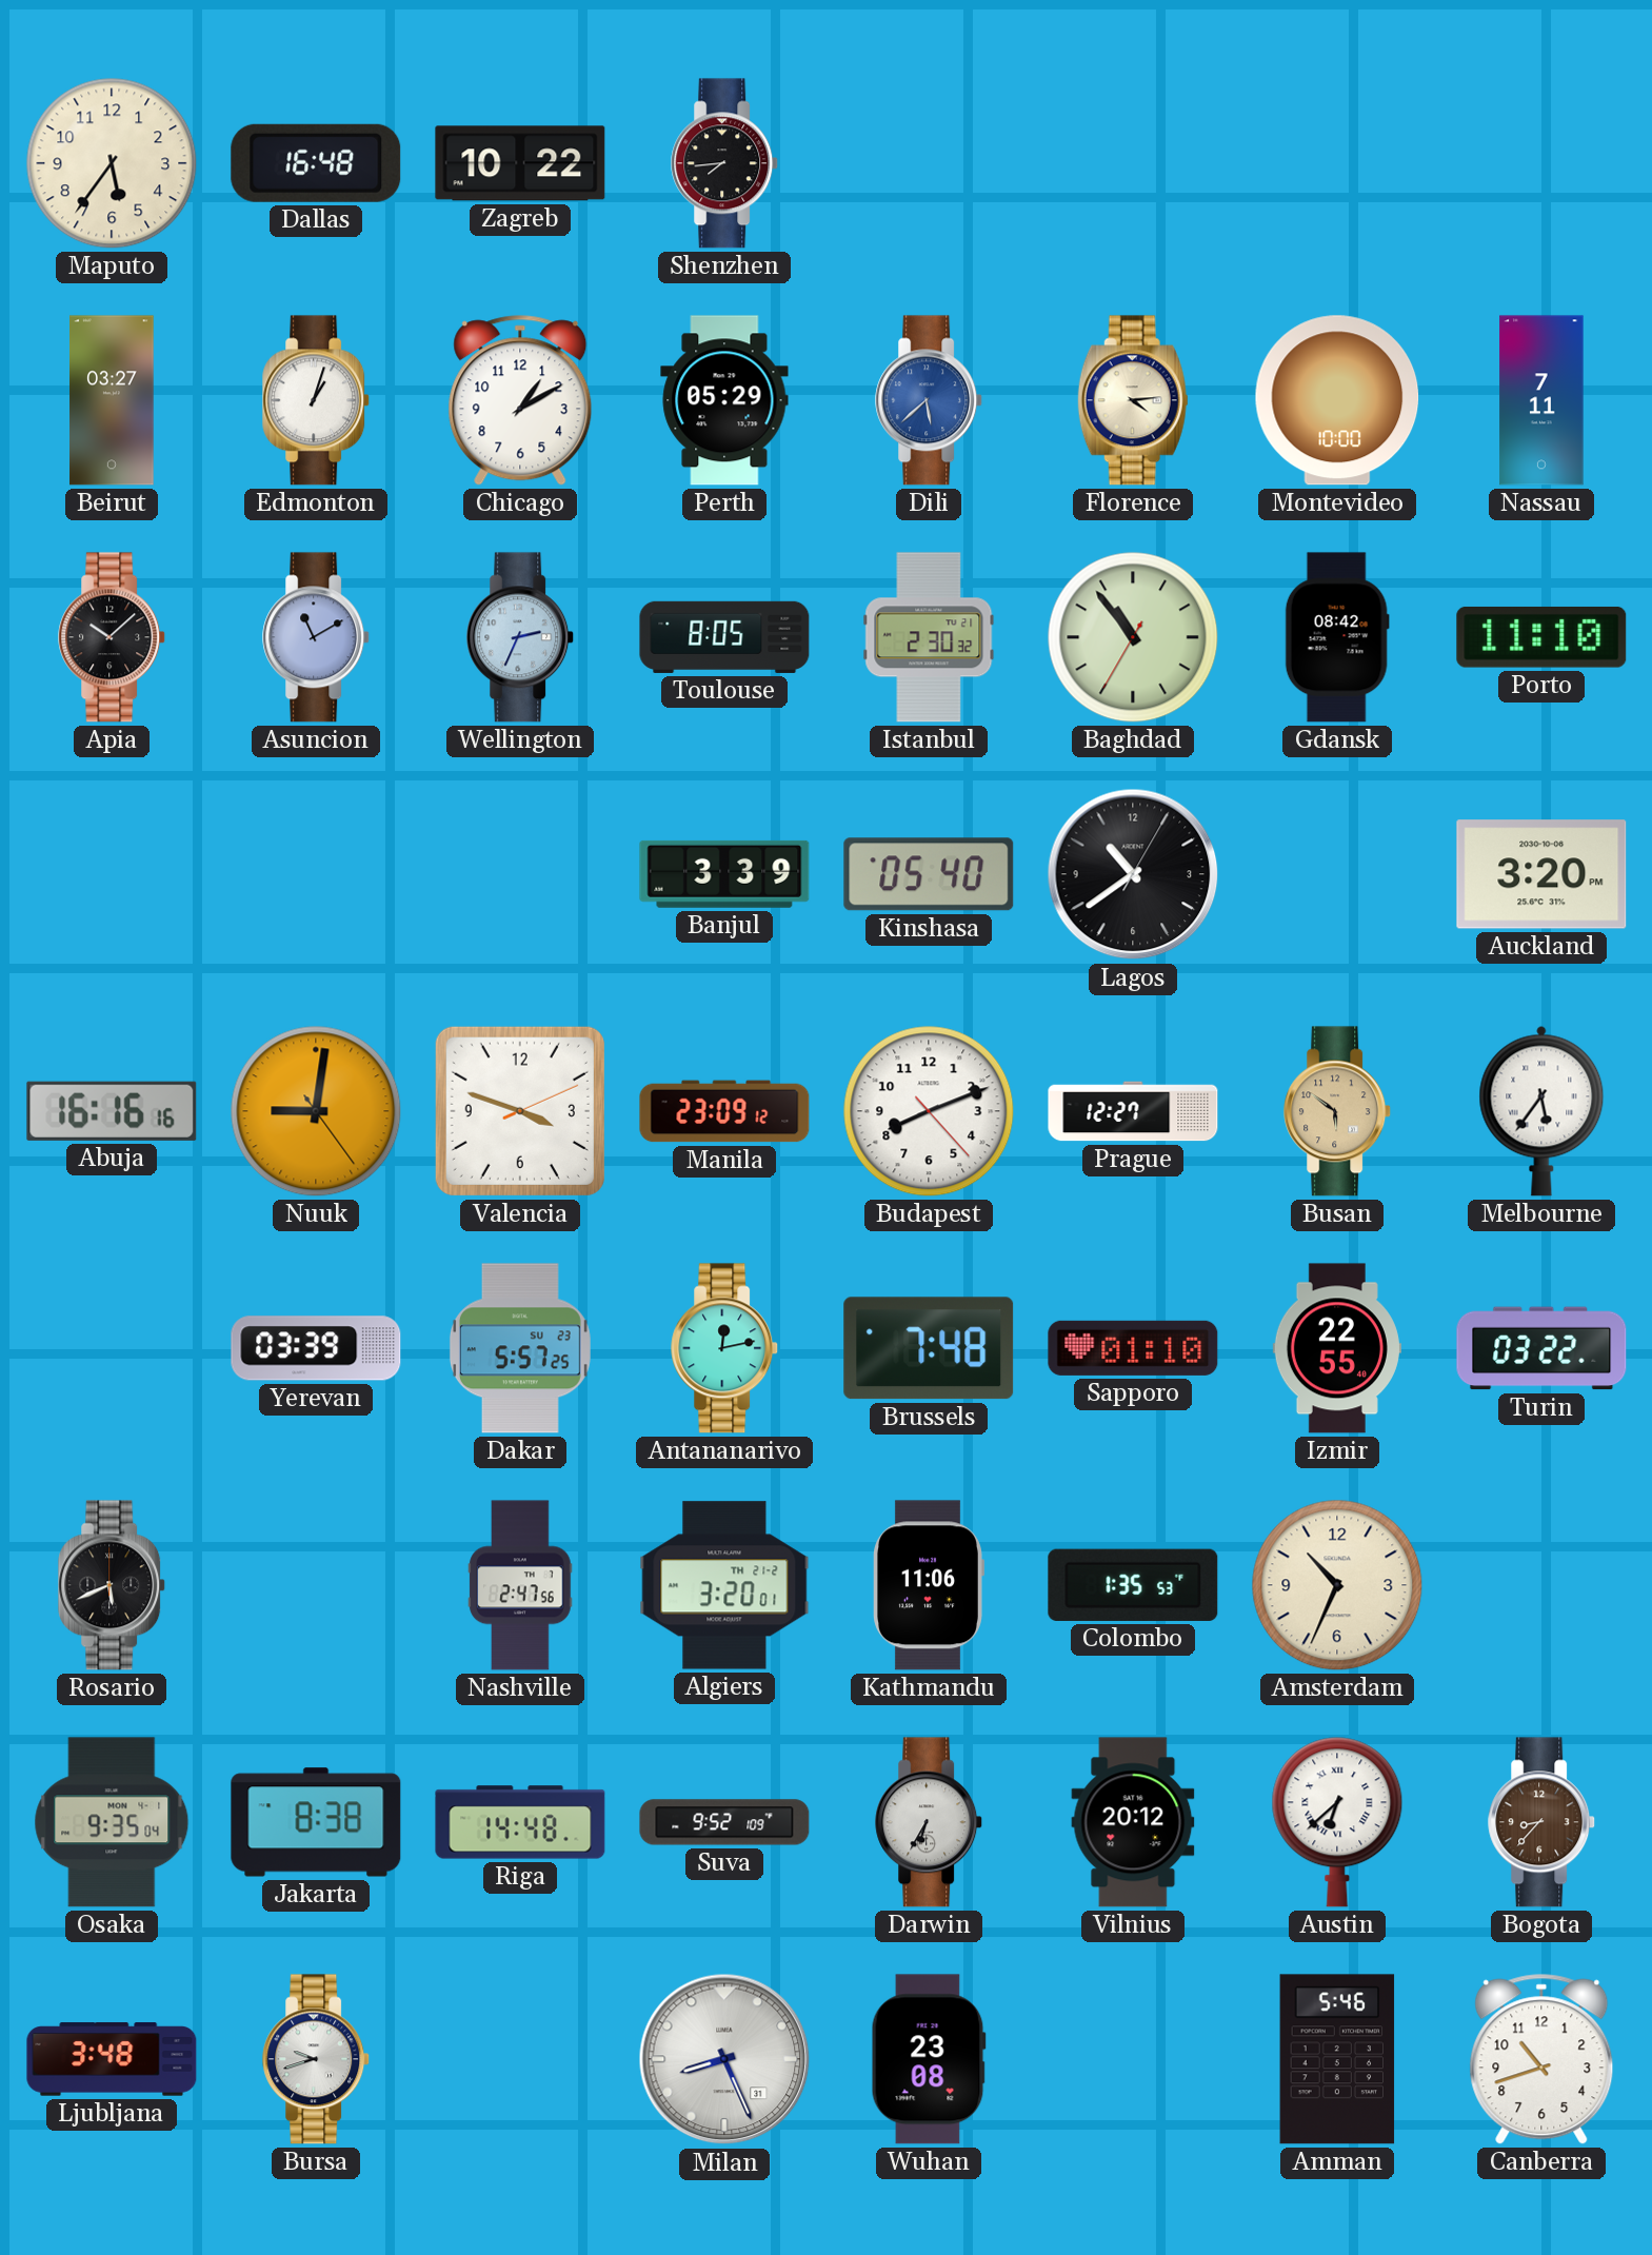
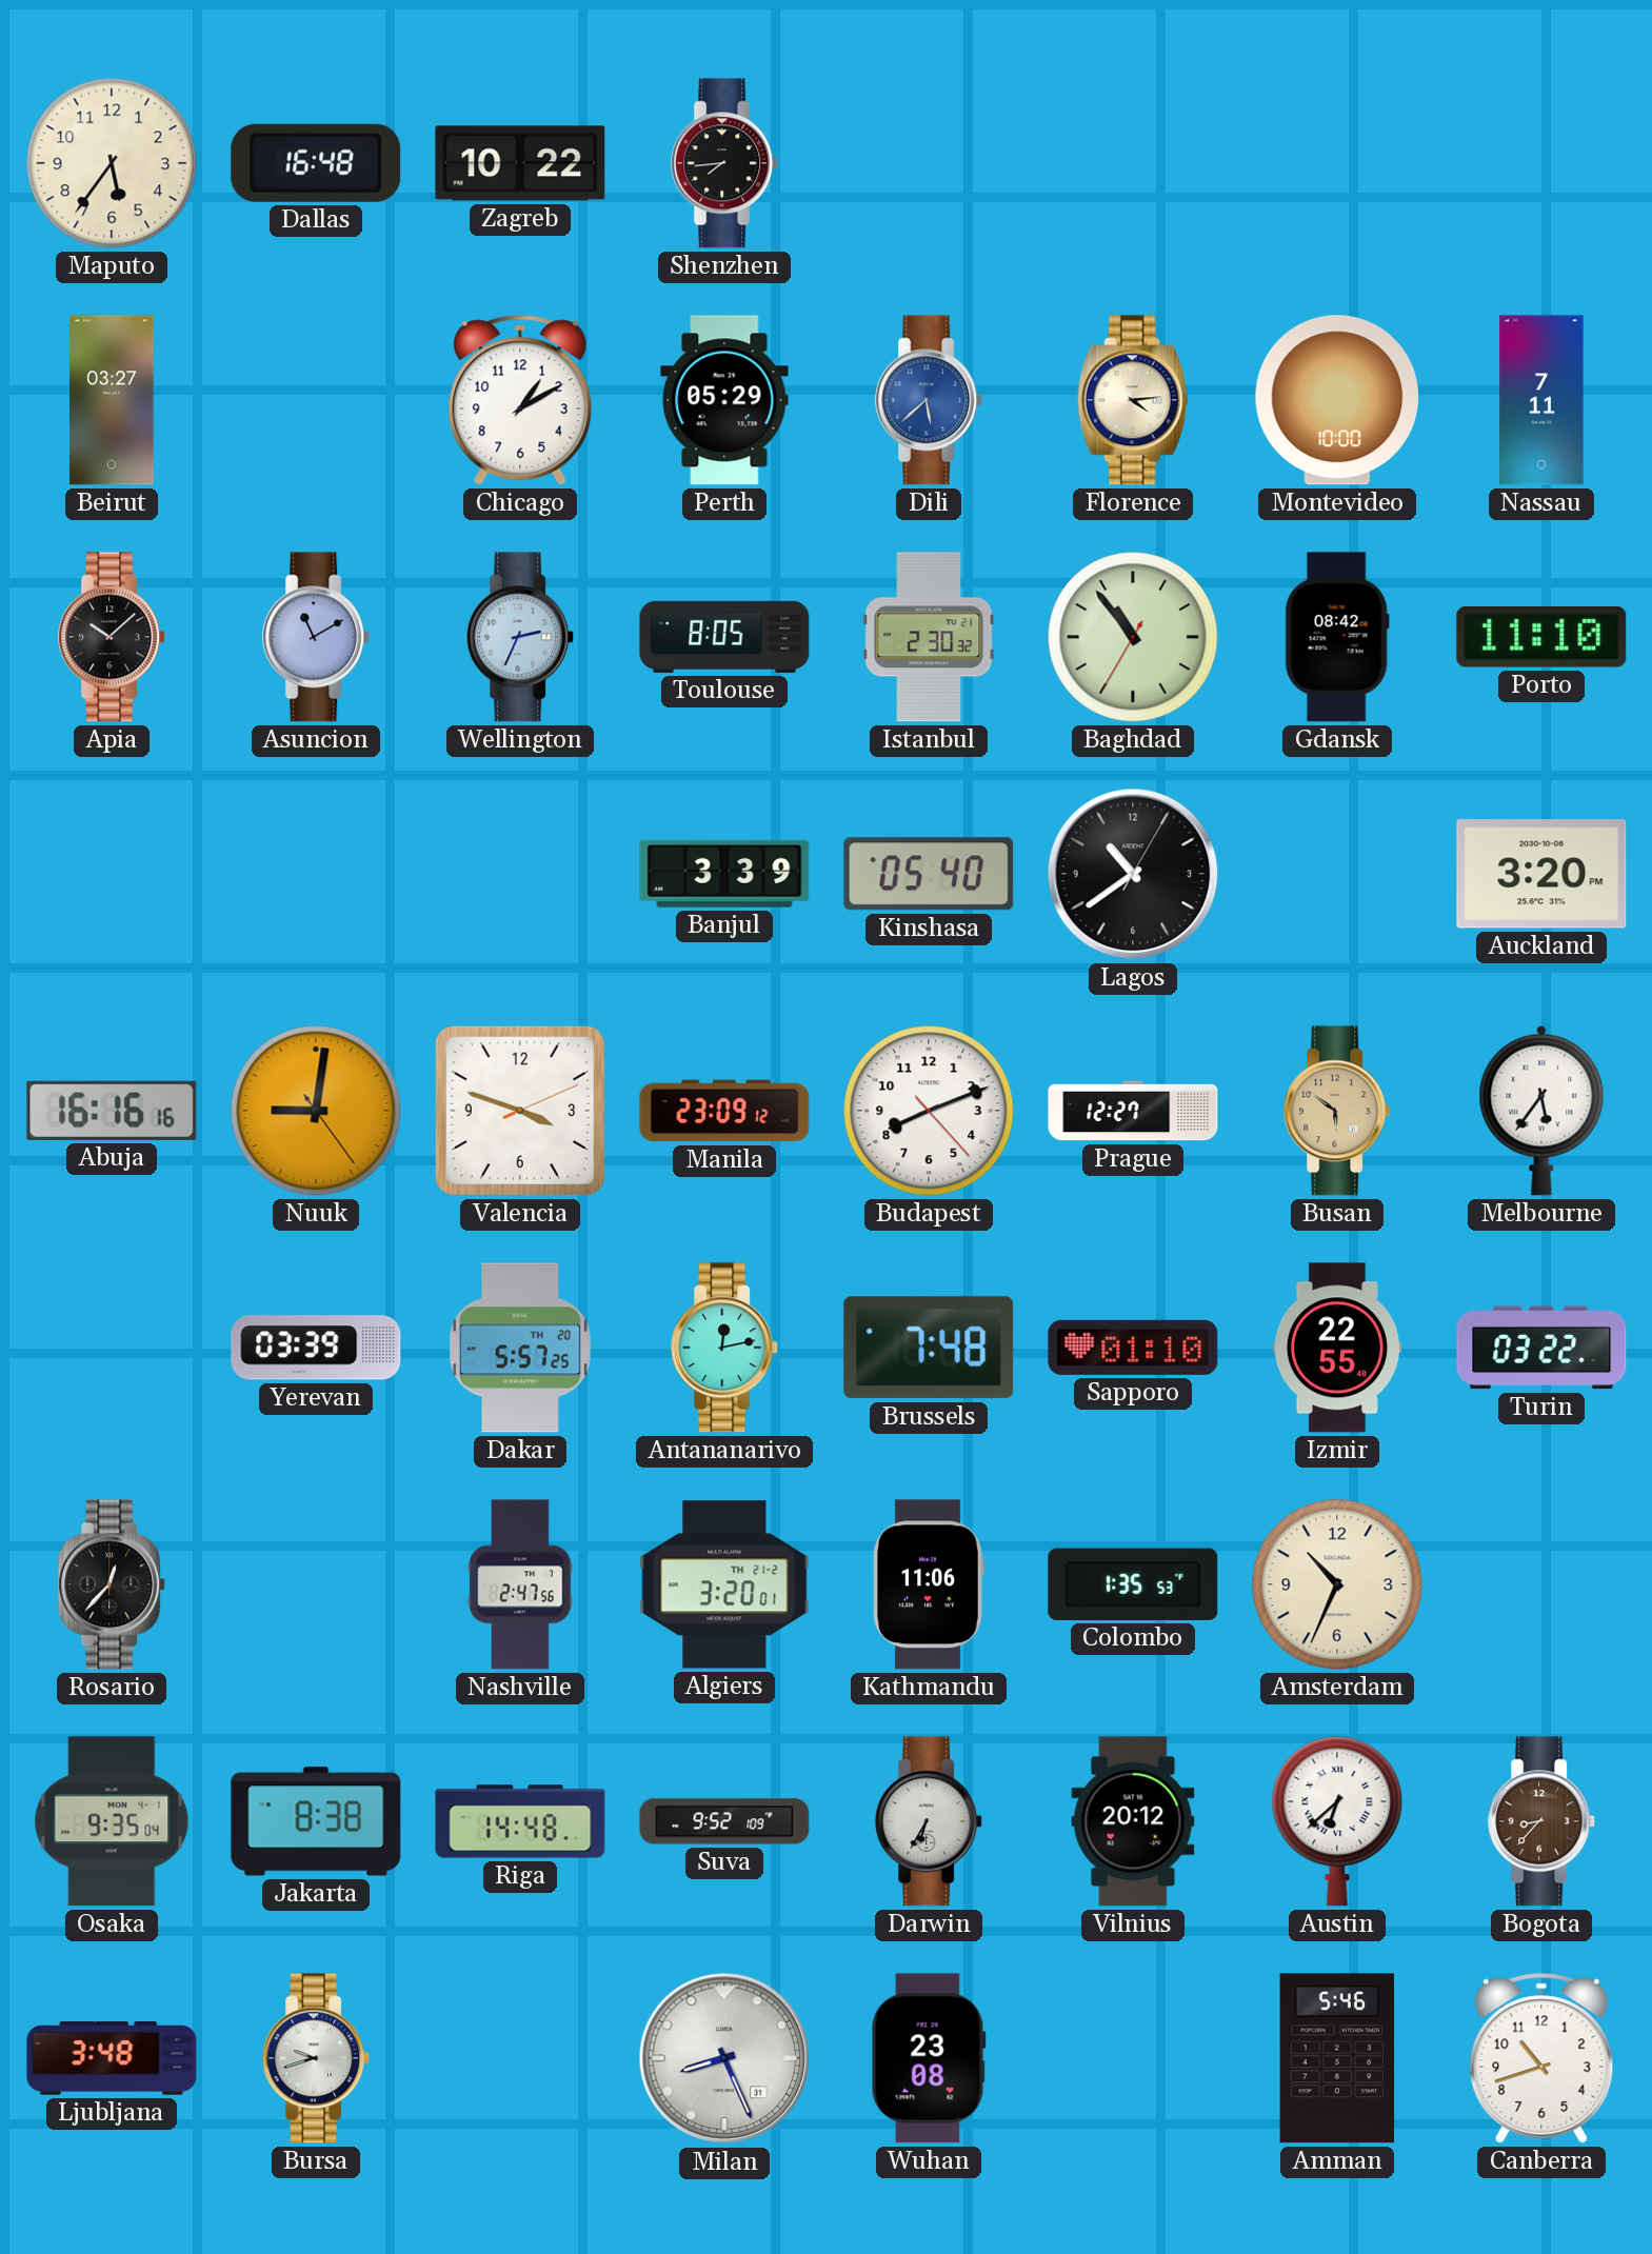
Edmonton: 1:03 -> none (317, 400)
Dakar date: SU 23 -> TH 20 (520, 1348)
Rosario: 5:41 -> 12:37 (113, 1584)
